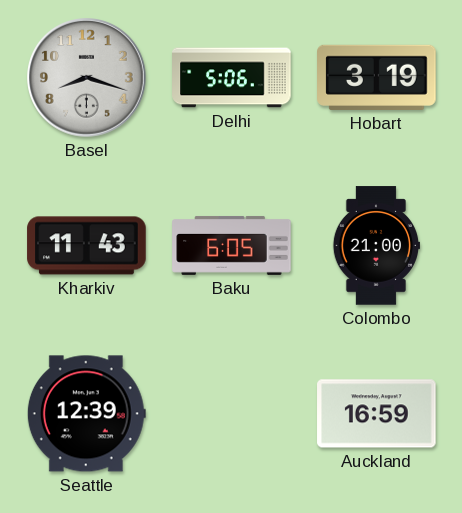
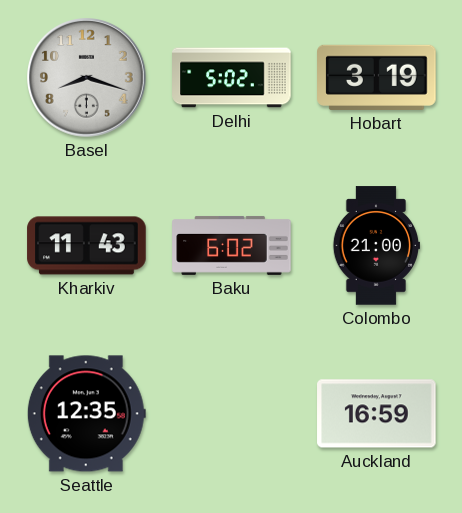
Delhi: 5:06 -> 5:02 (232, 78)
Baku: 6:05 -> 6:02 (232, 245)
Seattle: 12:39 -> 12:35 (86, 414)
